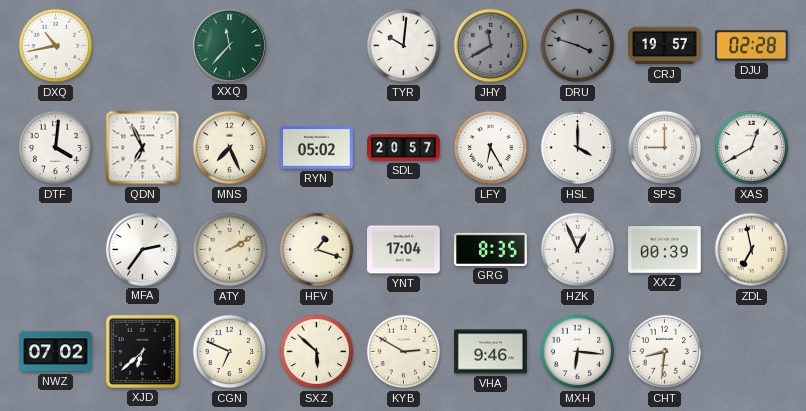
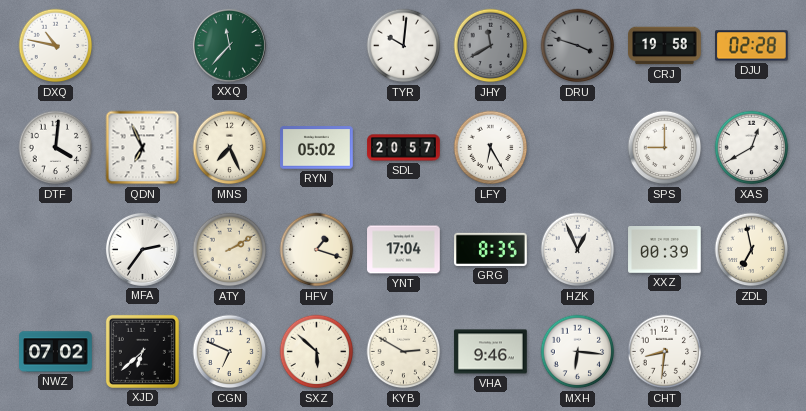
DXQ: 10:43 -> 10:47 (56, 46)
CRJ: 19:57 -> 19:58 (665, 46)
HSL: 4:00 -> none (578, 148)
